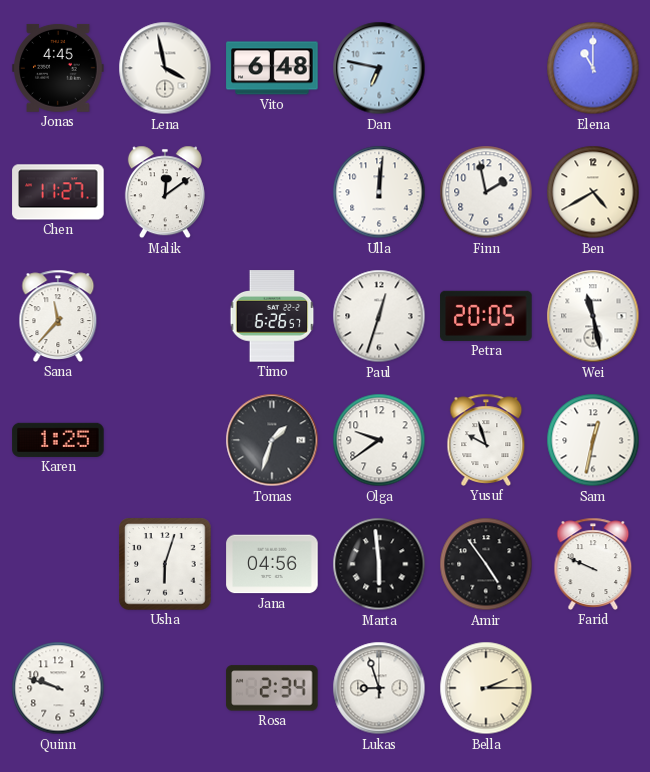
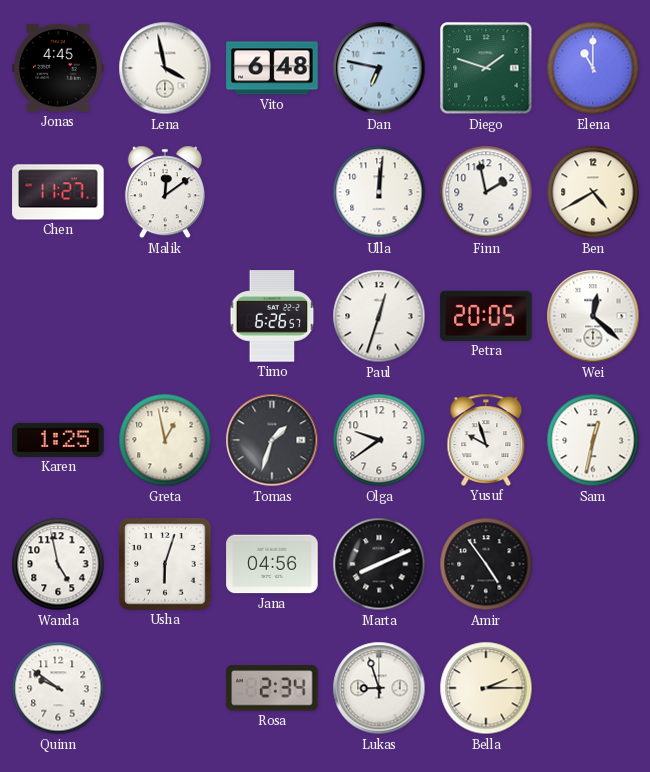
Diego: none -> 1:48 (486, 68)
Sana: 11:37 -> none (58, 316)
Wei: 11:28 -> 12:22 (593, 316)
Greta: none -> 12:58 (165, 440)
Wanda: none -> 4:58 (58, 564)
Marta: 5:59 -> 8:11 (379, 564)
Farid: 9:49 -> none (593, 564)
Quinn: 9:48 -> 9:51 (58, 688)
